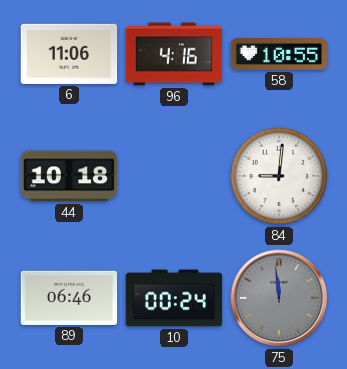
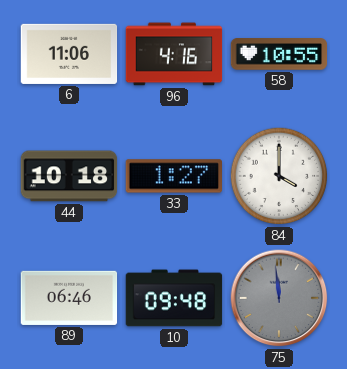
33: none -> 1:27 (173, 176)
84: 9:01 -> 4:00 (279, 176)
10: 00:24 -> 09:48 (174, 298)
